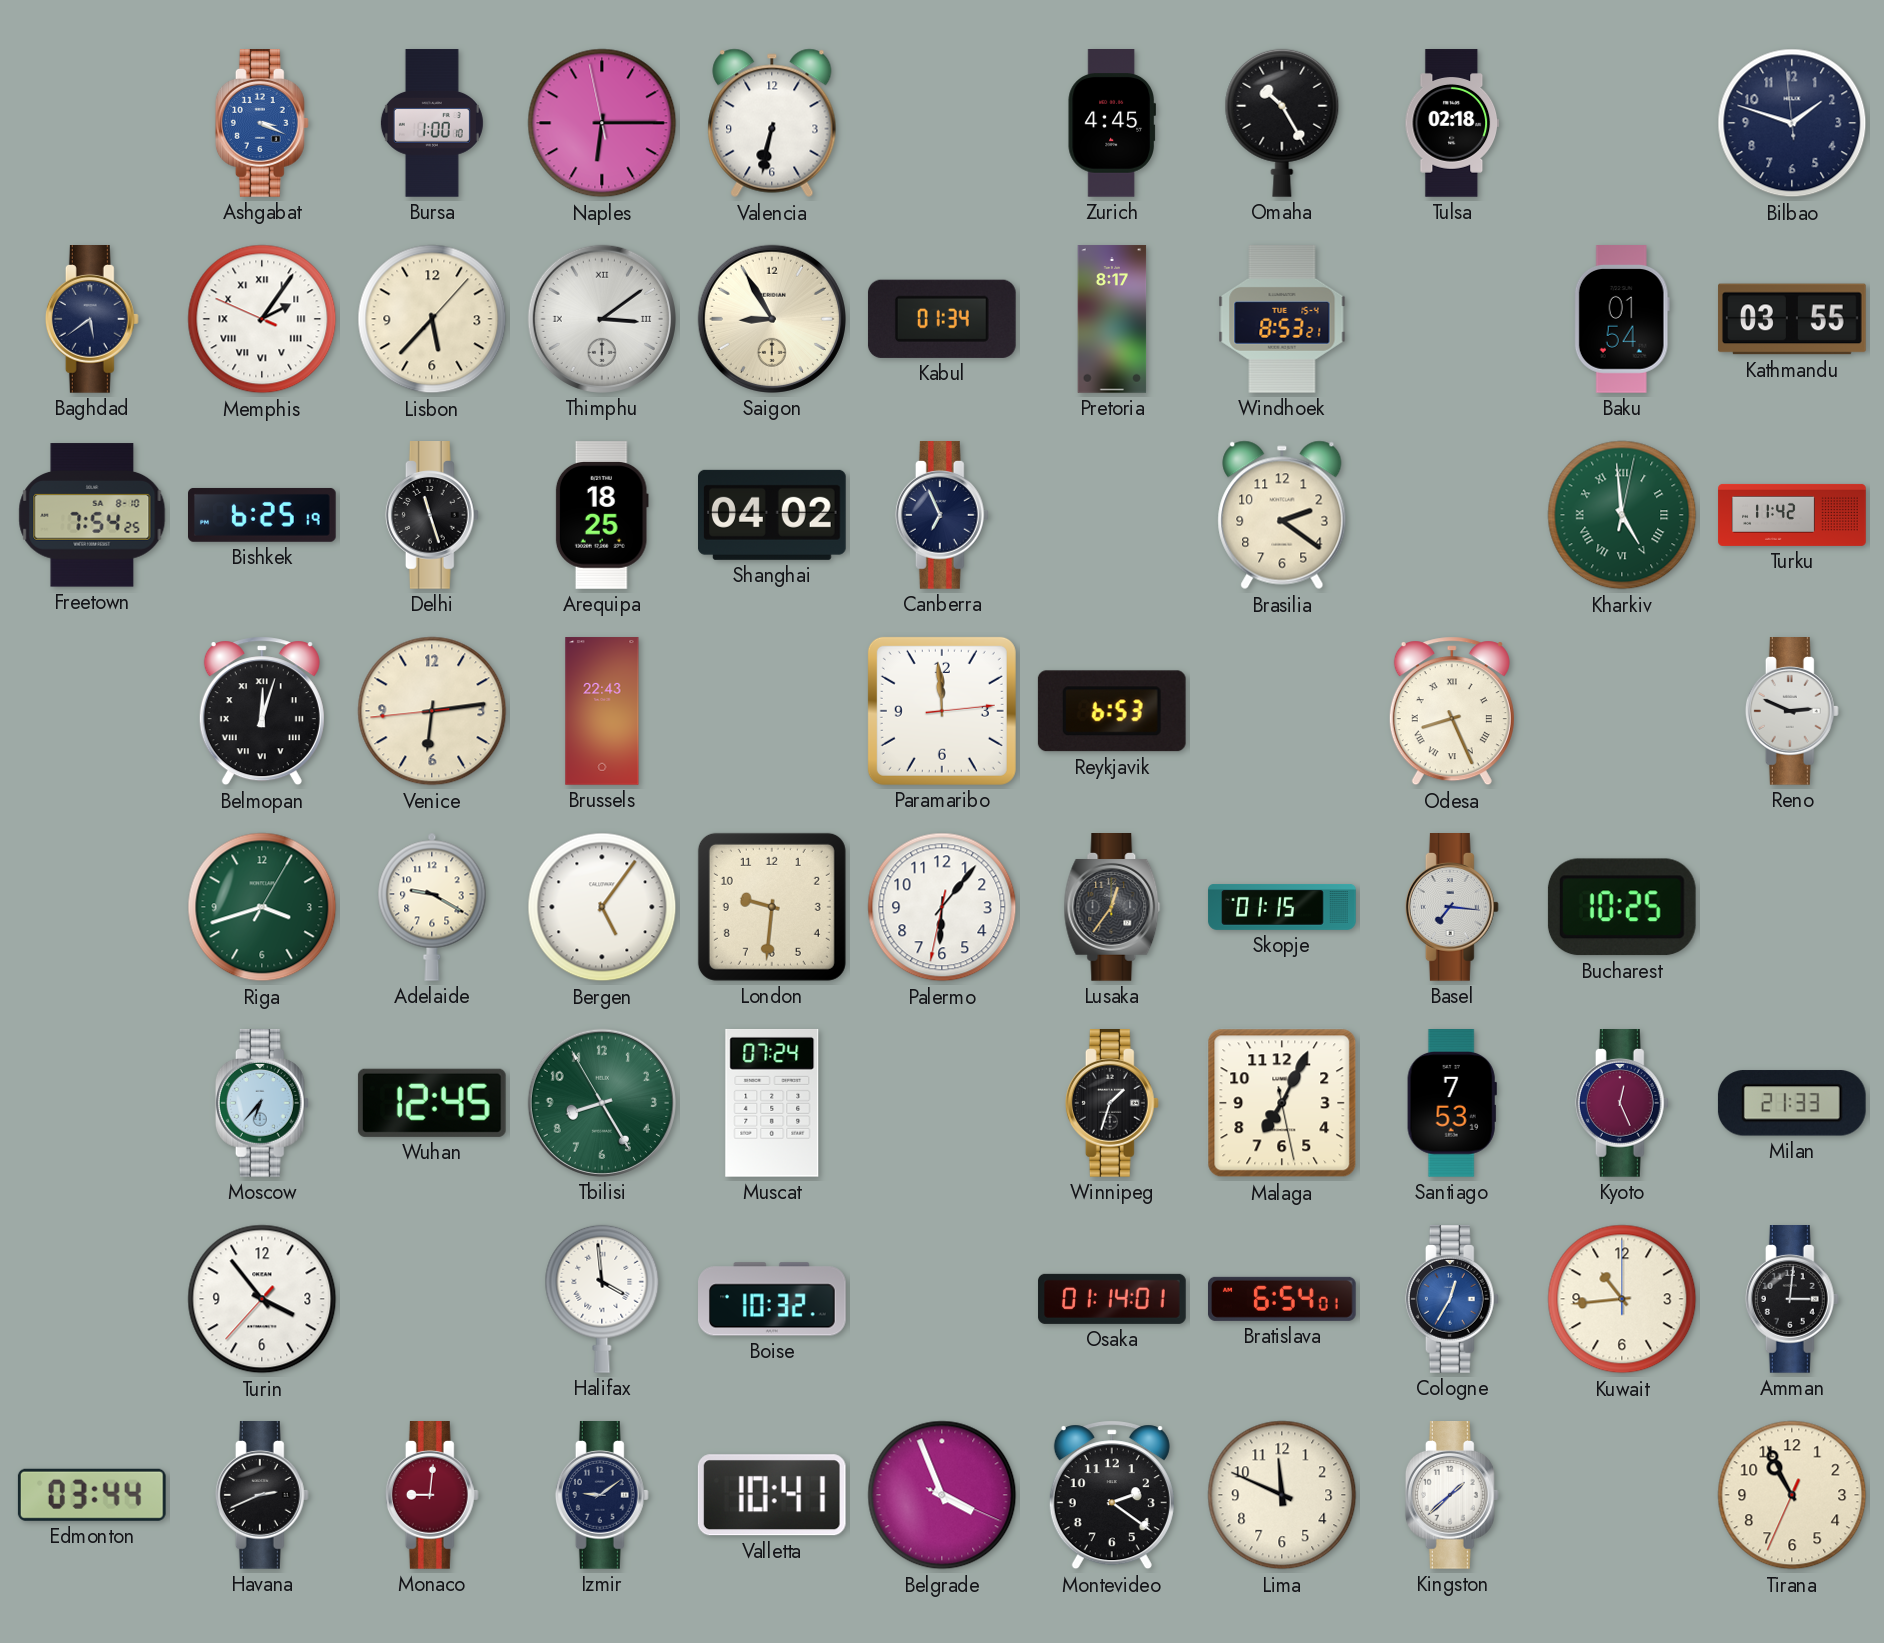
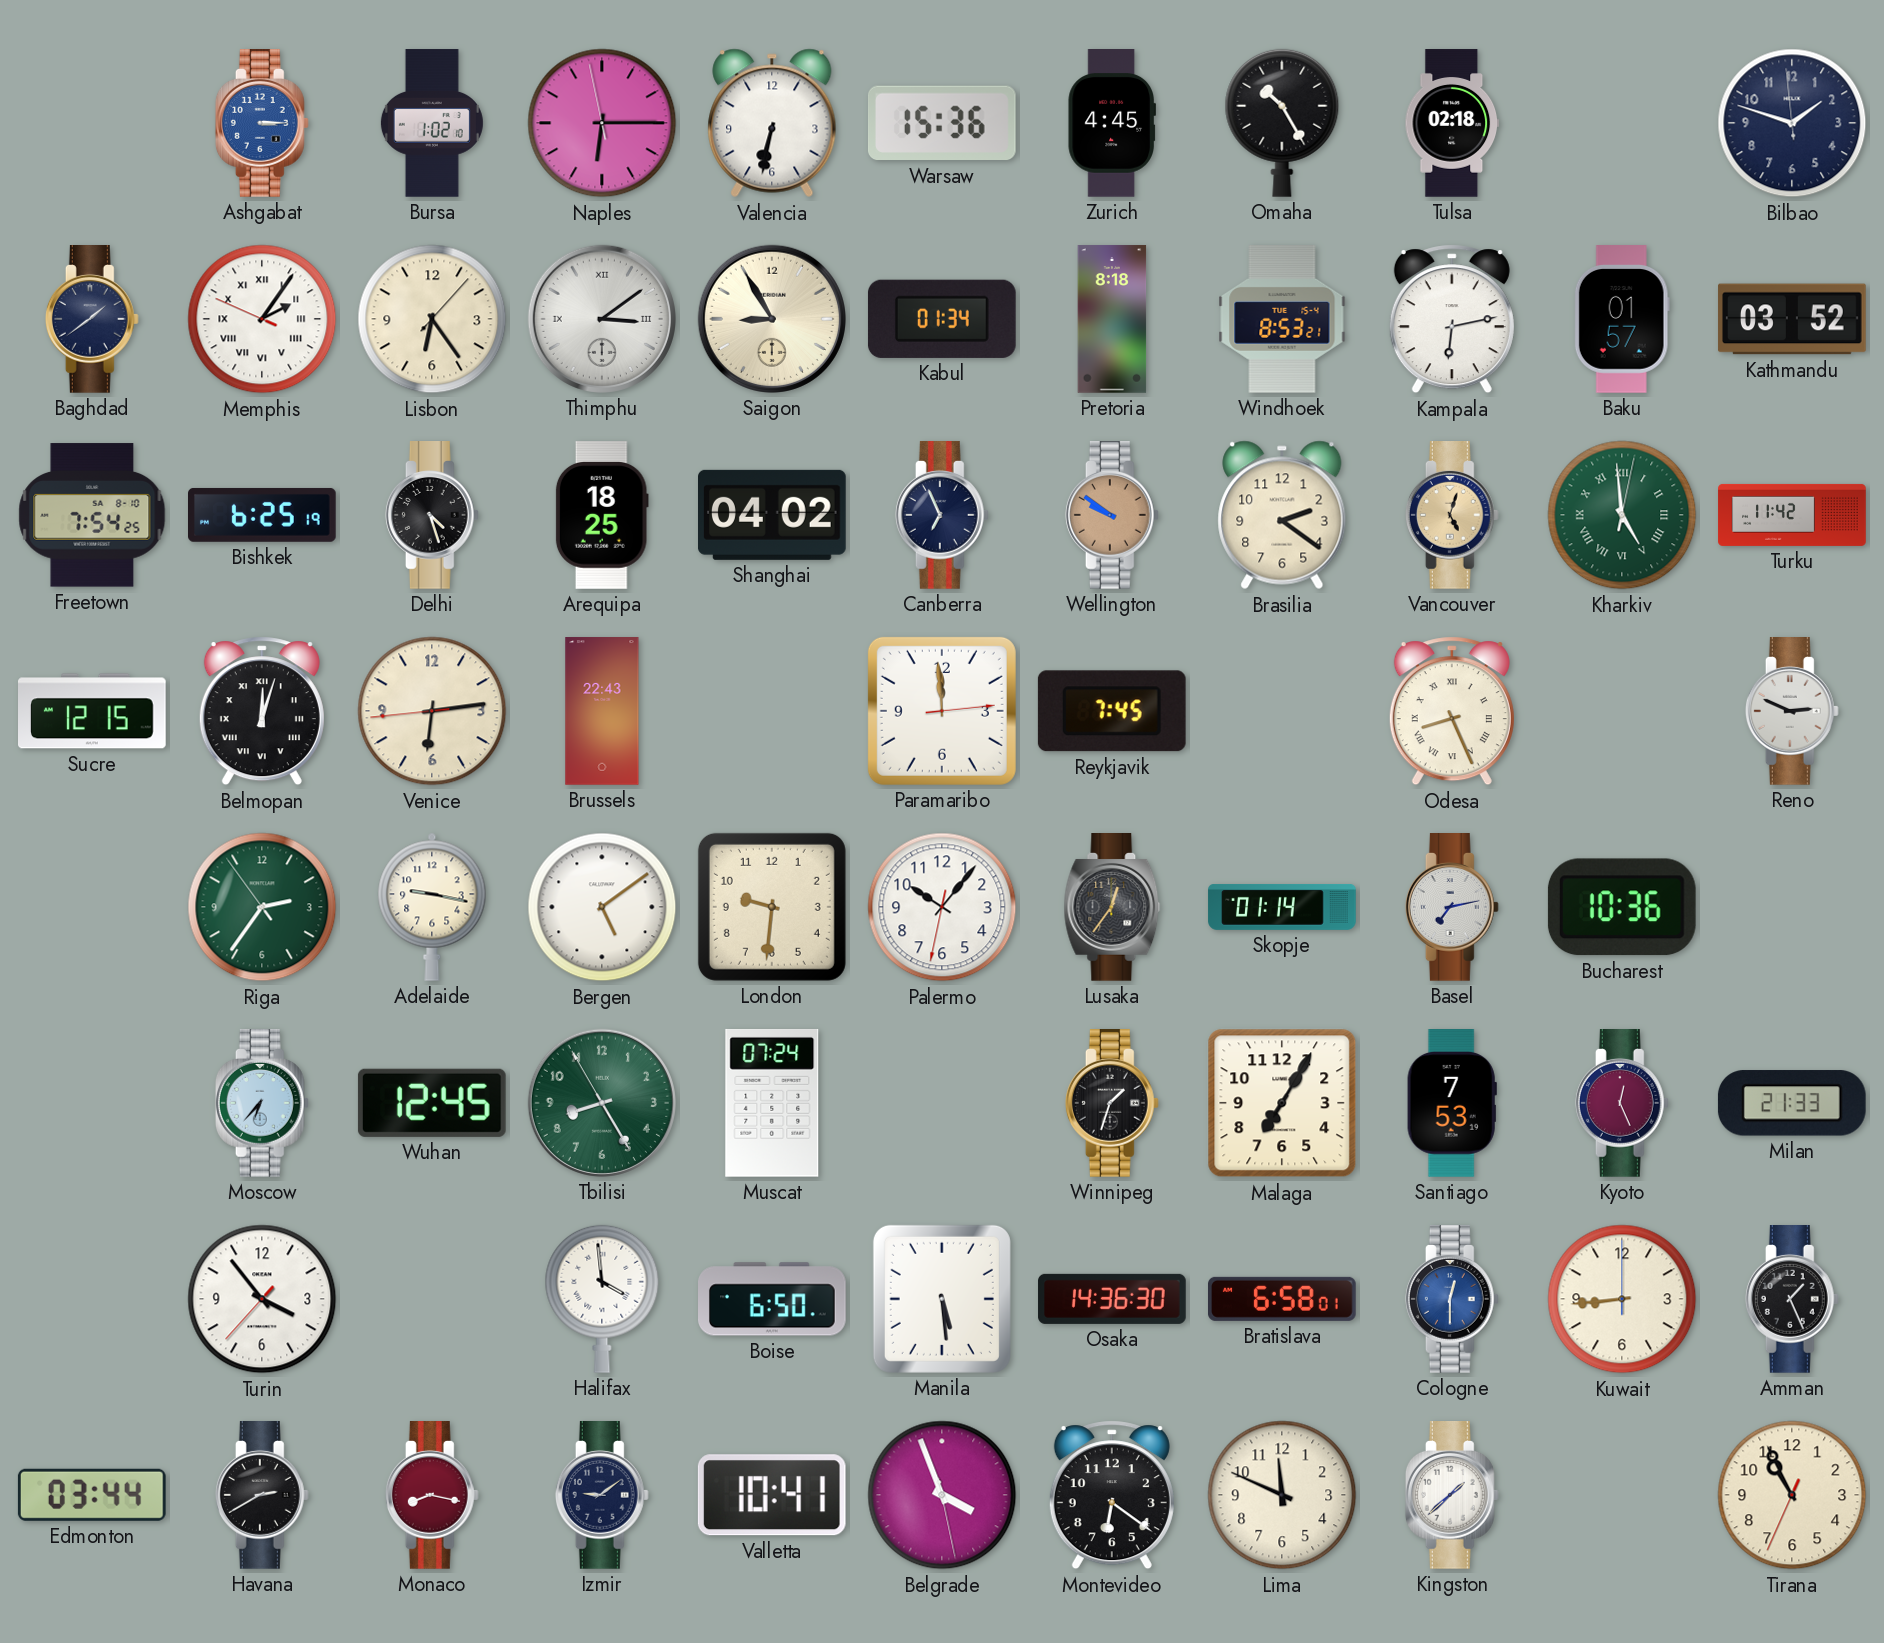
Ashgabat: 3:19 -> 3:15 (262, 124)
Bursa: 1:00 -> 1:02 (432, 123)
Warsaw: none -> 15:36 (942, 123)
Baghdad: 5:39 -> 1:39 (92, 320)
Lisbon: 5:37 -> 6:24 (432, 319)
Pretoria: 8:17 -> 8:18 (1112, 319)
Kampala: none -> 6:13 (1452, 319)
Baku: 01:54 -> 01:57 (1622, 319)
Kathmandu: 03:55 -> 03:52 (1792, 319)
Delhi: 11:27 -> 4:27 (432, 516)
Wellington: none -> 9:51 (1112, 516)
Vancouver: none -> 5:03 (1452, 516)
Sucre: none -> 12:15 (93, 711)
Reykjavik: 6:53 -> 7:45 (1112, 711)
Riga: 3:42 -> 2:35 (262, 907)
Adelaide: 9:20 -> 9:17 (432, 907)
Bergen: 5:06 -> 5:09 (602, 907)
Palermo: 6:06 -> 10:06 (942, 907)
Skopje: 01:15 -> 01:14 (1282, 908)
Basel: 7:16 -> 7:13 (1452, 908)
Bucharest: 10:25 -> 10:36 (1622, 907)
Malaga: 7:04 -> 7:05 (1282, 1103)
Boise: 10:32 -> 6:50 (773, 1299)
Manila: none -> 5:29 (942, 1299)
Osaka: 01:14 -> 14:36 (1112, 1299)
Bratislava: 6:54 -> 6:58 (1283, 1299)
Cologne: 12:35 -> 12:30 (1452, 1300)
Kuwait: 10:44 -> 8:44 (1622, 1299)
Amman: 3:01 -> 1:26 (1792, 1300)
Havana: 2:41 -> 2:40 (262, 1496)
Monaco: 9:01 -> 8:17 (432, 1496)
Belgrade: 3:56:19 -> 3:56:28 (942, 1495)
Montevideo: 2:21 -> 6:21 (1112, 1495)
